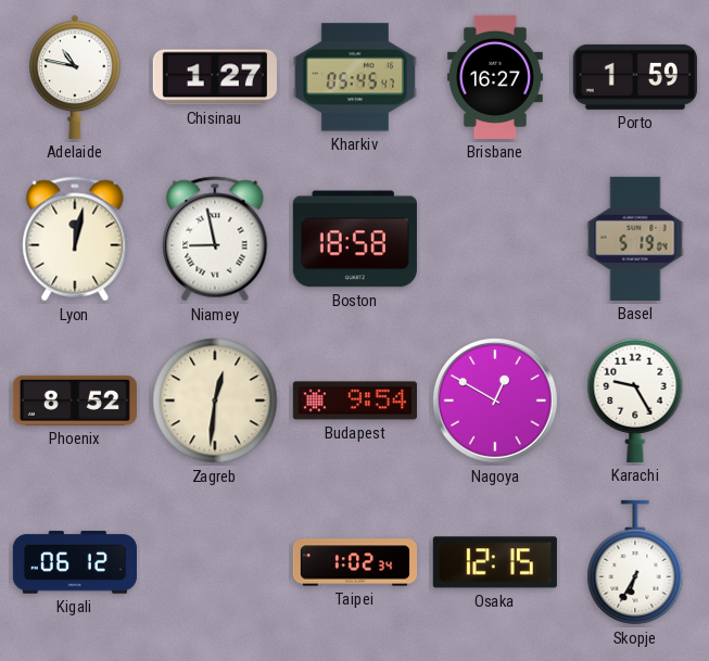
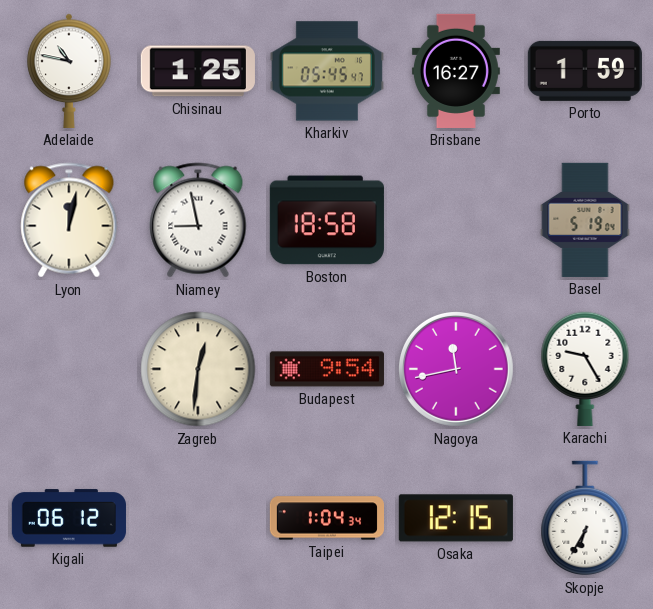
Chisinau: 1:27 -> 1:25 (198, 71)
Phoenix: 8:52 -> none (75, 401)
Nagoya: 12:50 -> 11:43 (456, 369)
Taipei: 1:02 -> 1:04 (326, 518)
